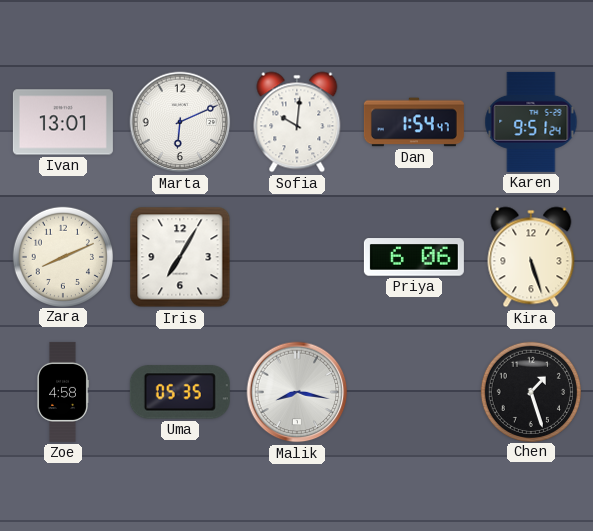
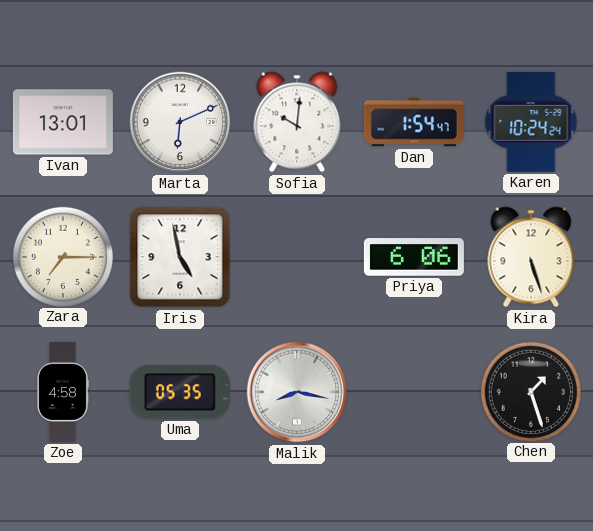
Karen: 9:51 -> 10:24 (531, 122)
Zara: 8:11 -> 7:15 (62, 256)
Iris: 7:05 -> 4:58 (180, 257)
